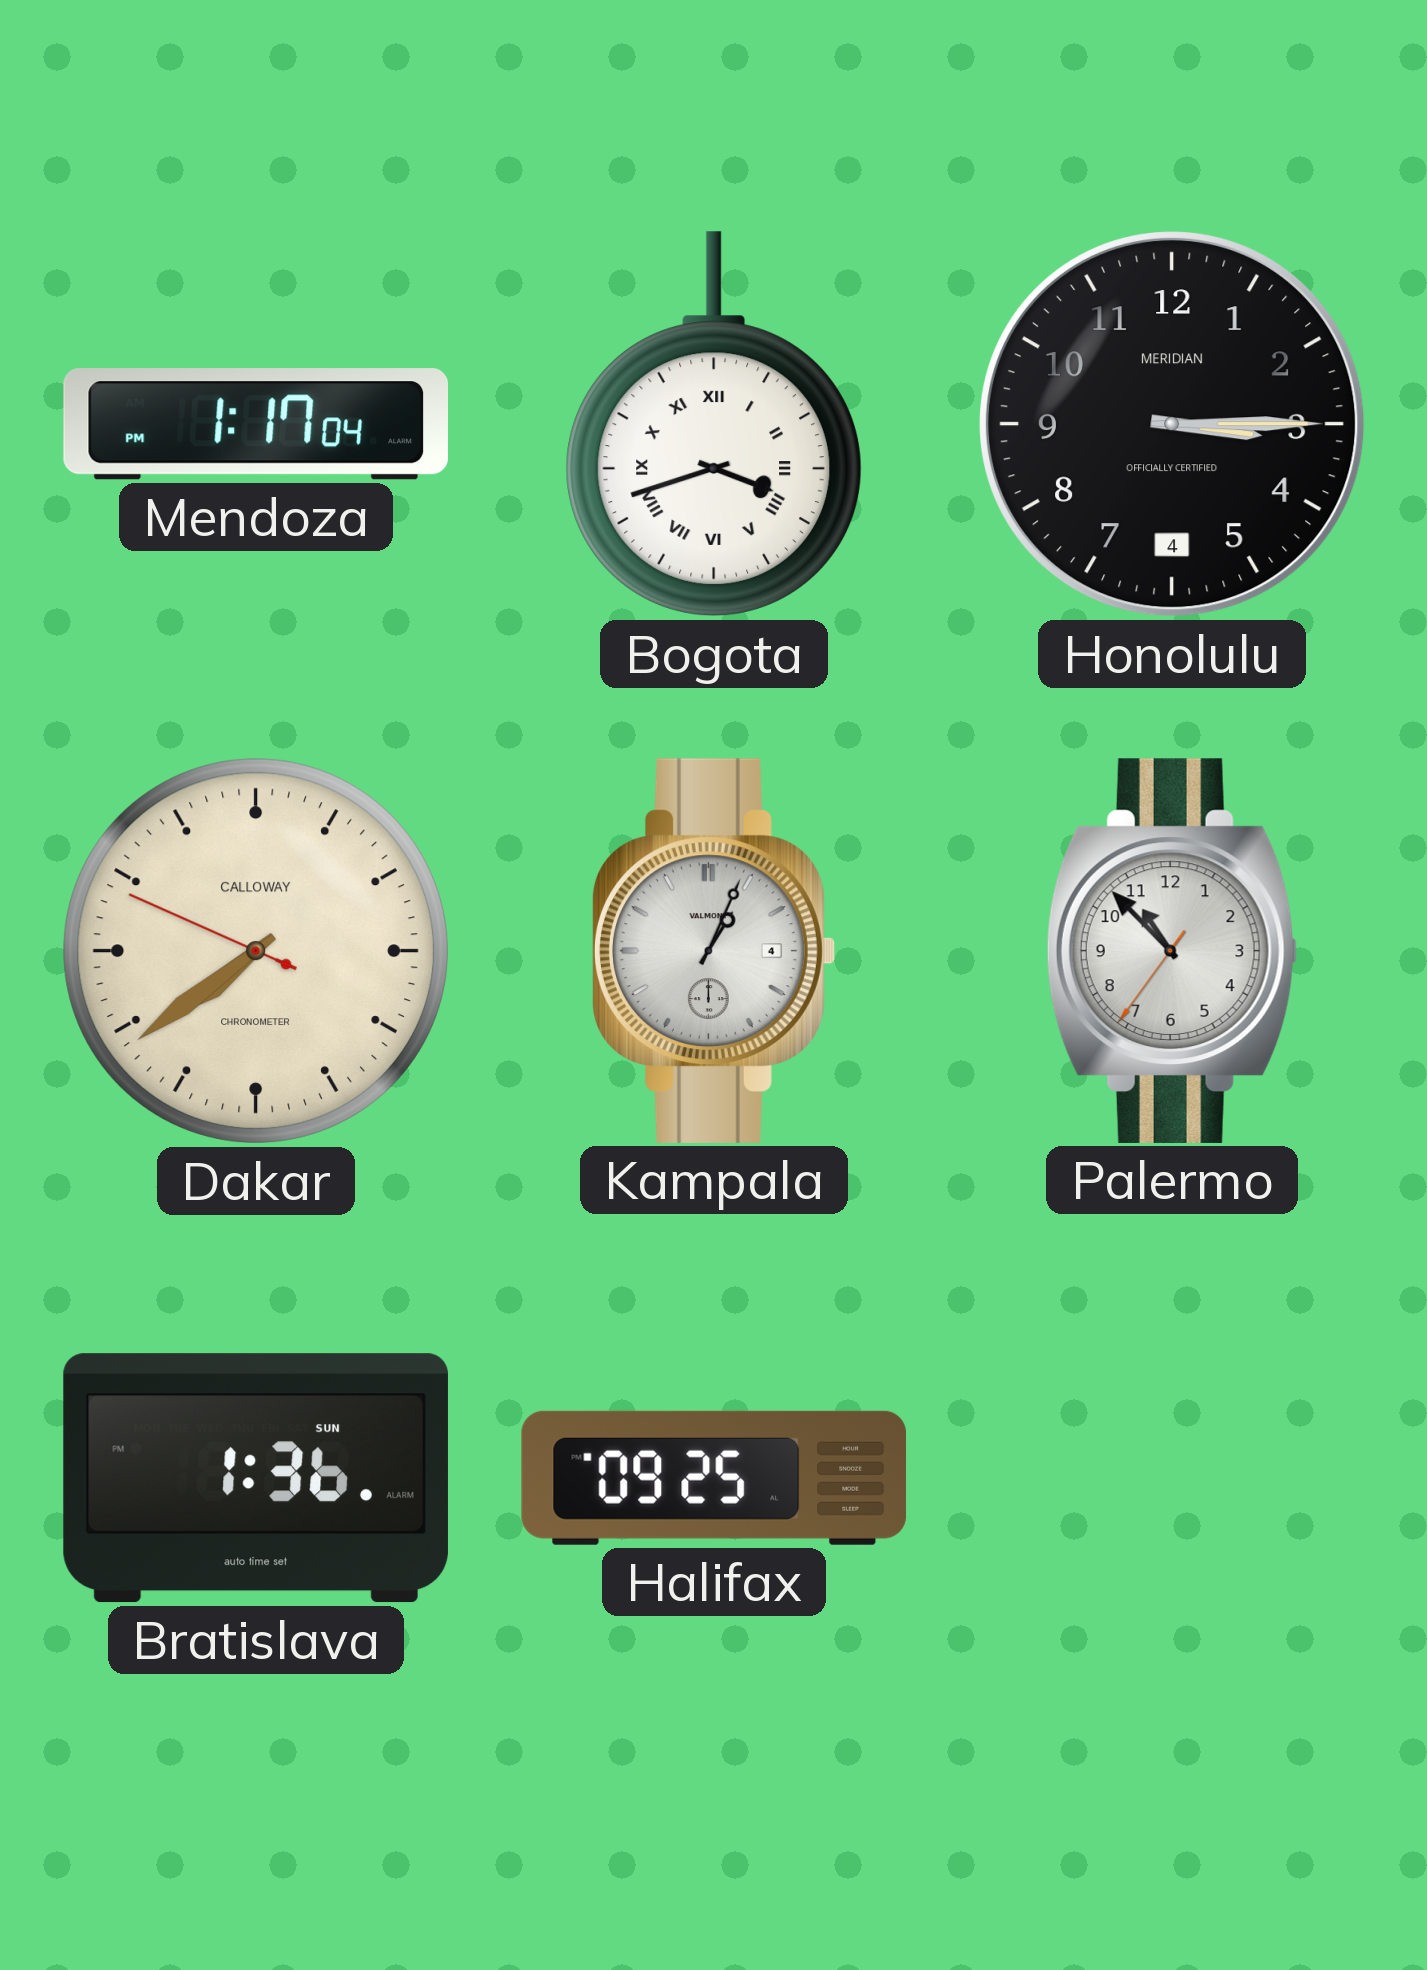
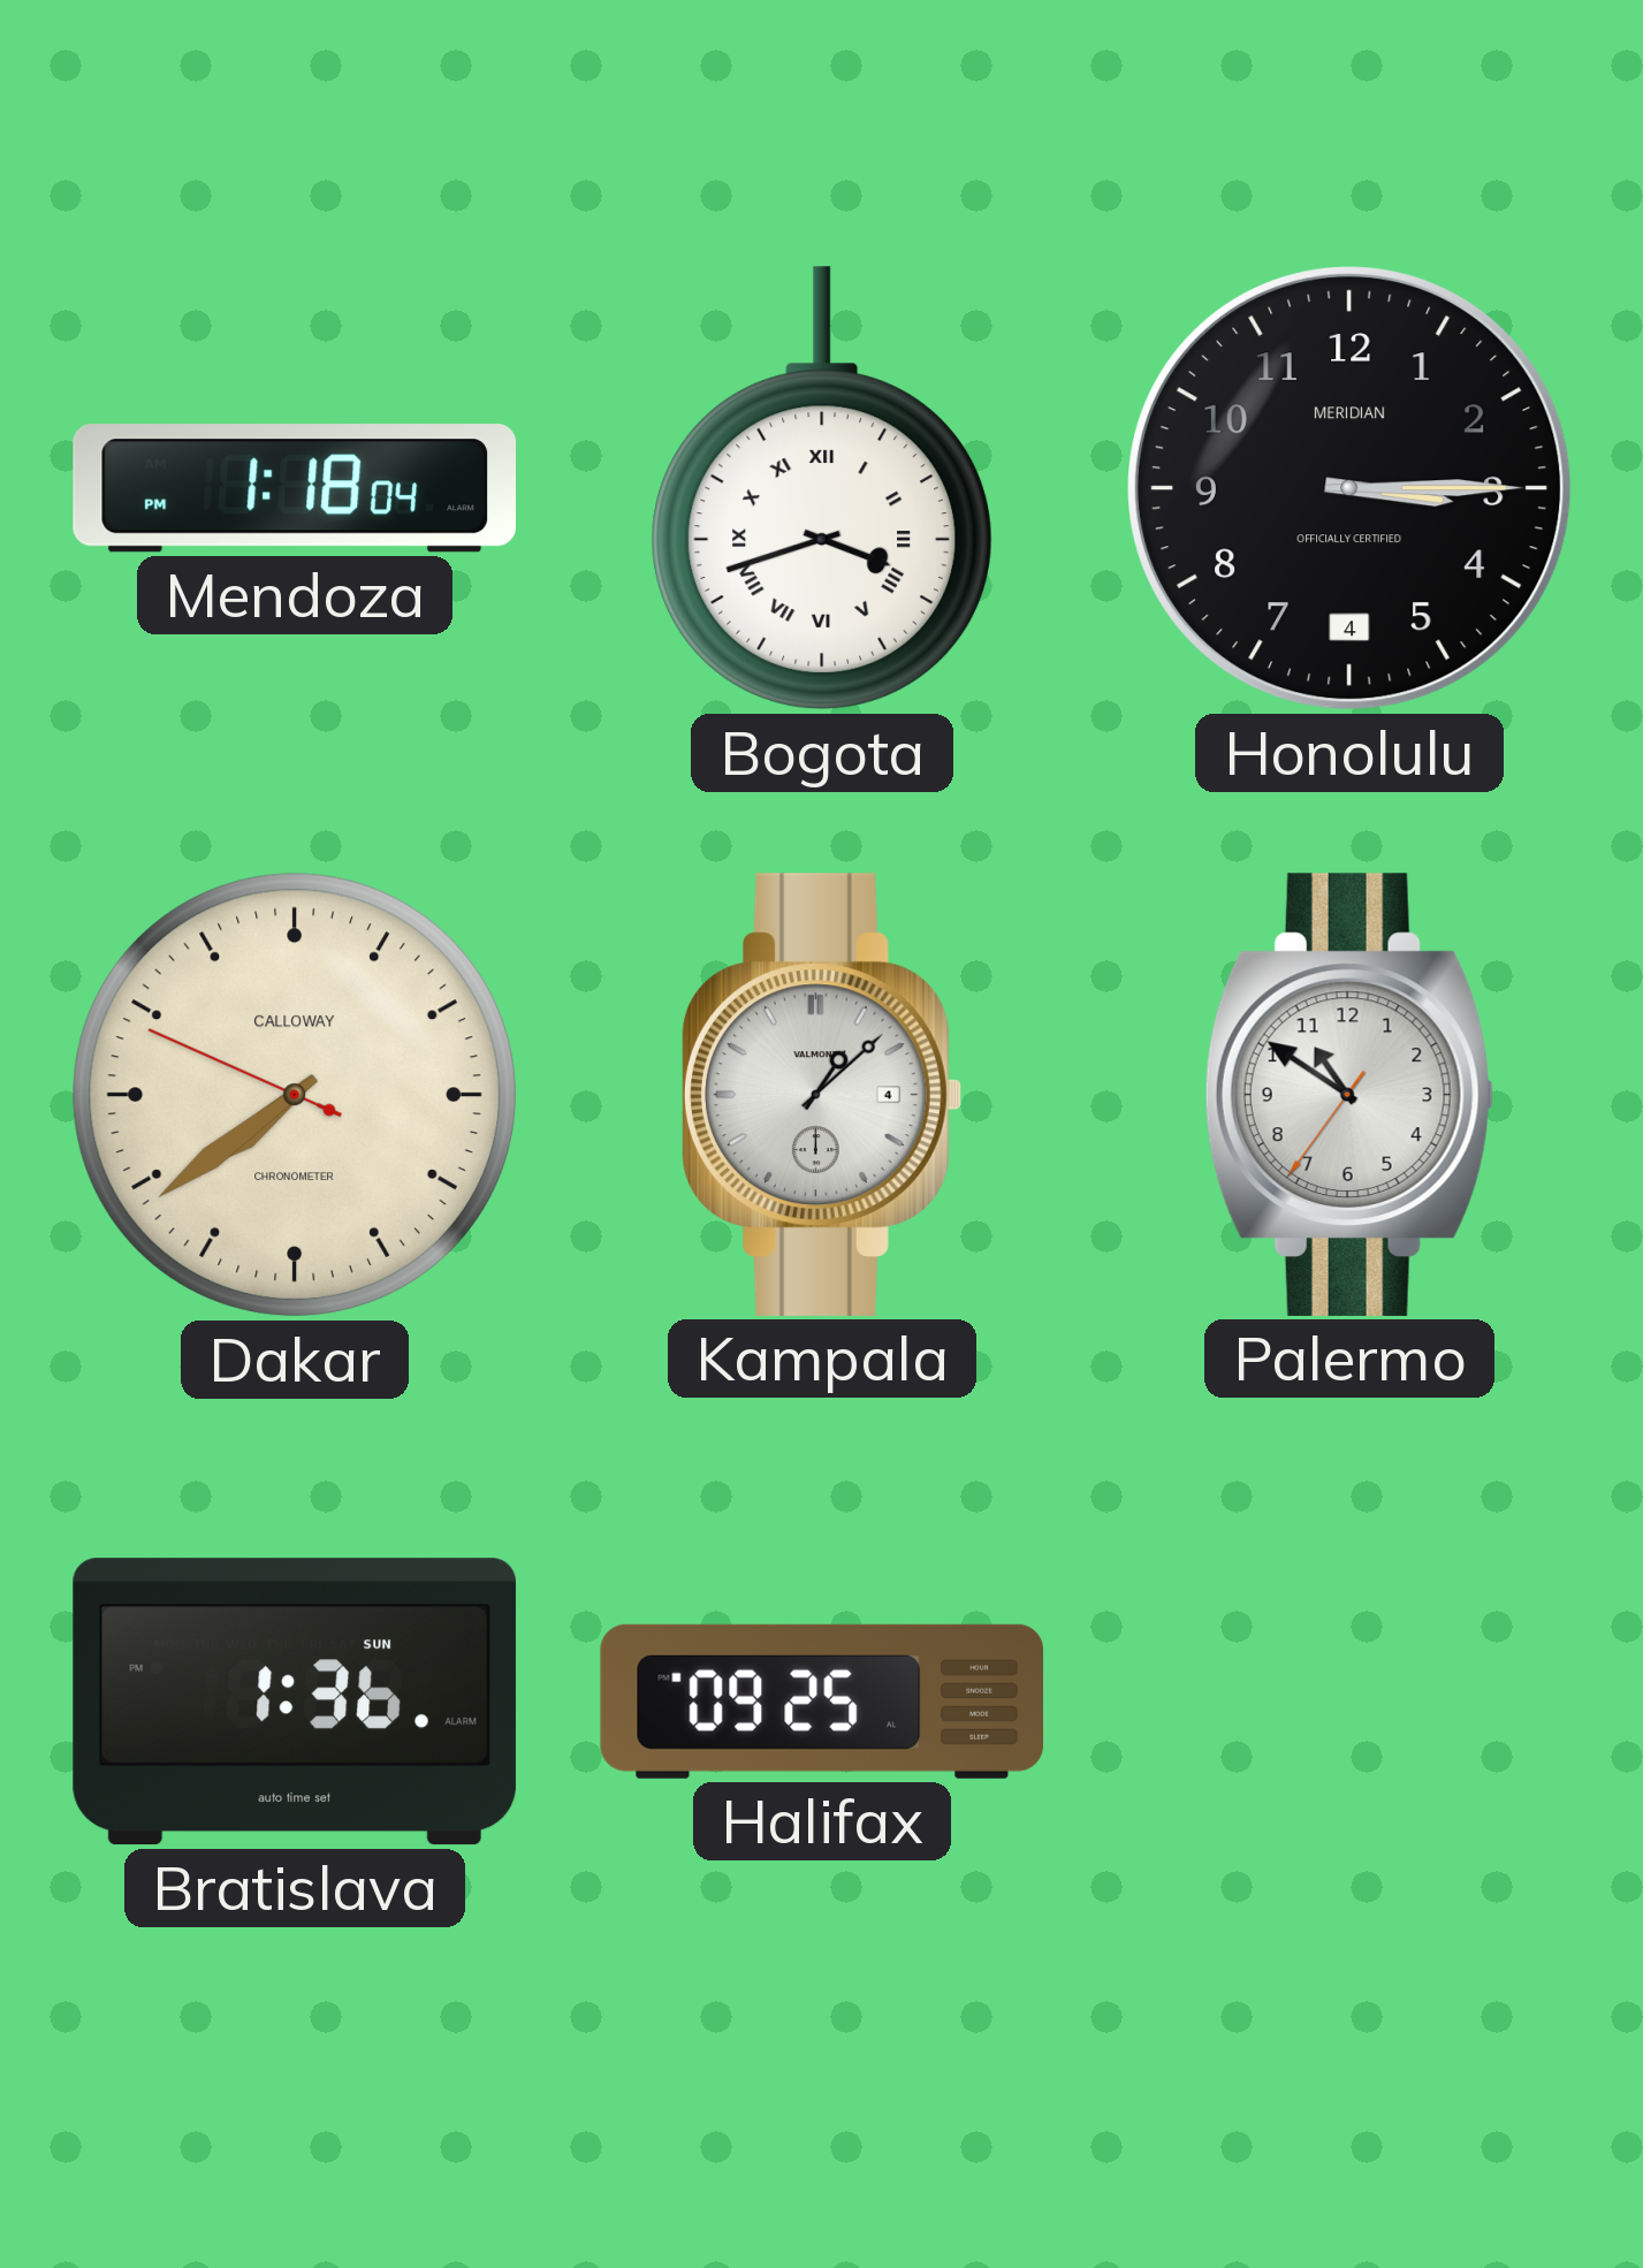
Mendoza: 1:17 -> 1:18 (294, 488)
Kampala: 1:04 -> 1:08 (821, 1095)
Palermo: 10:52 -> 10:50 (1349, 1095)
